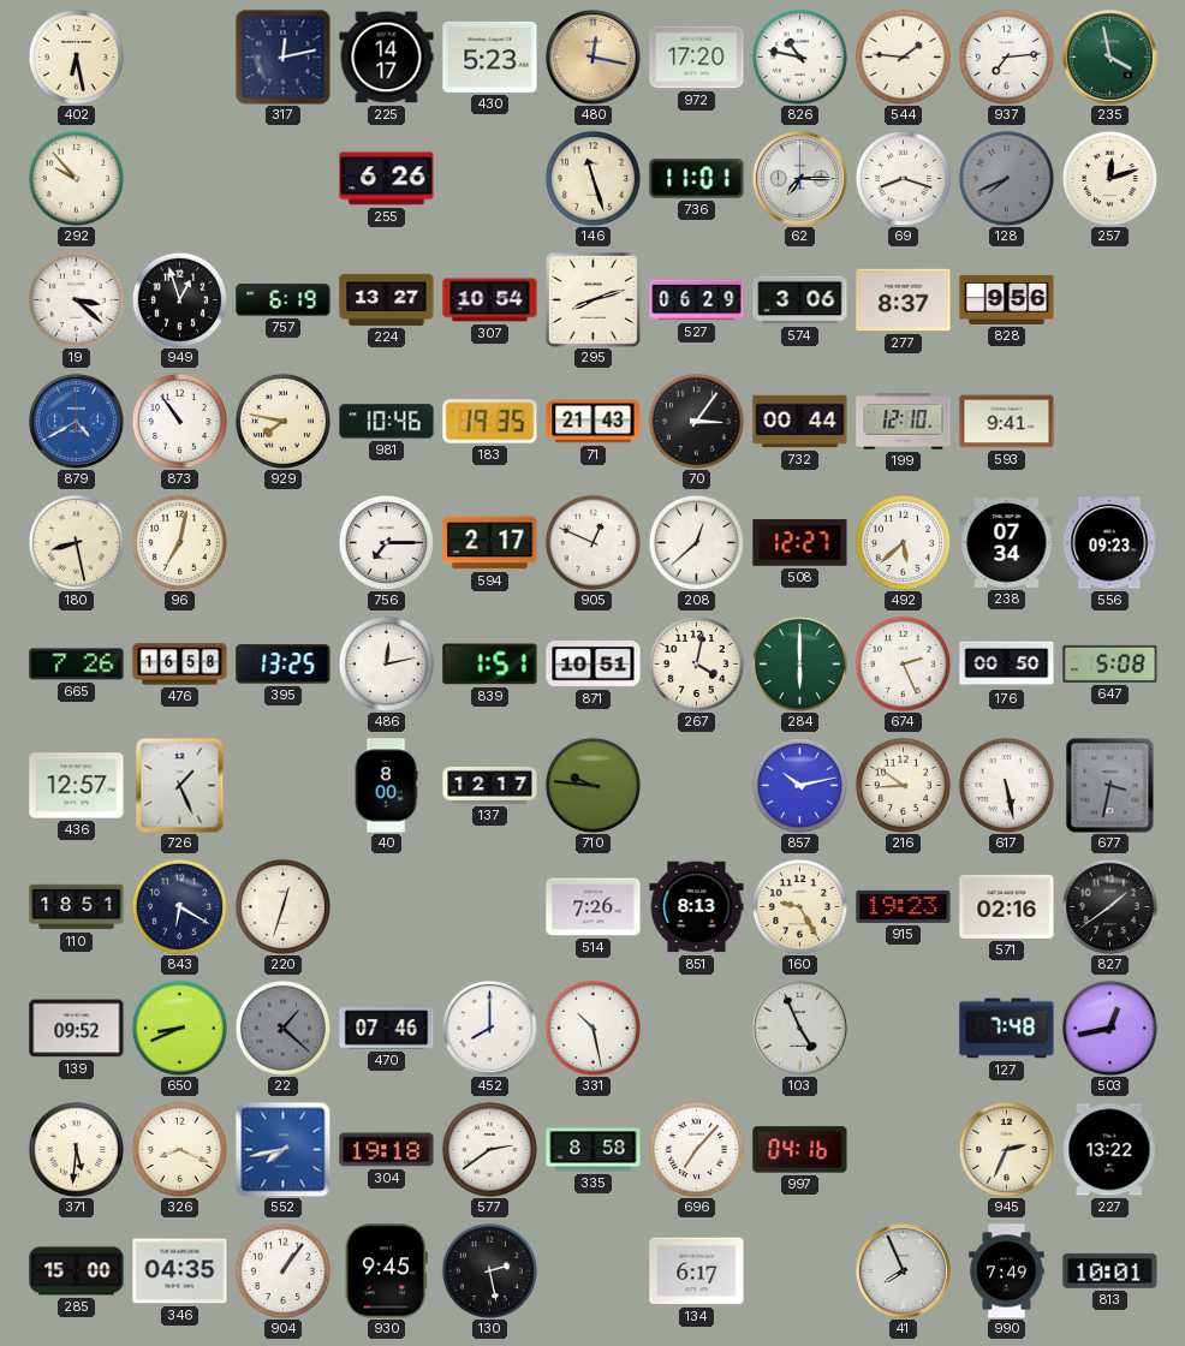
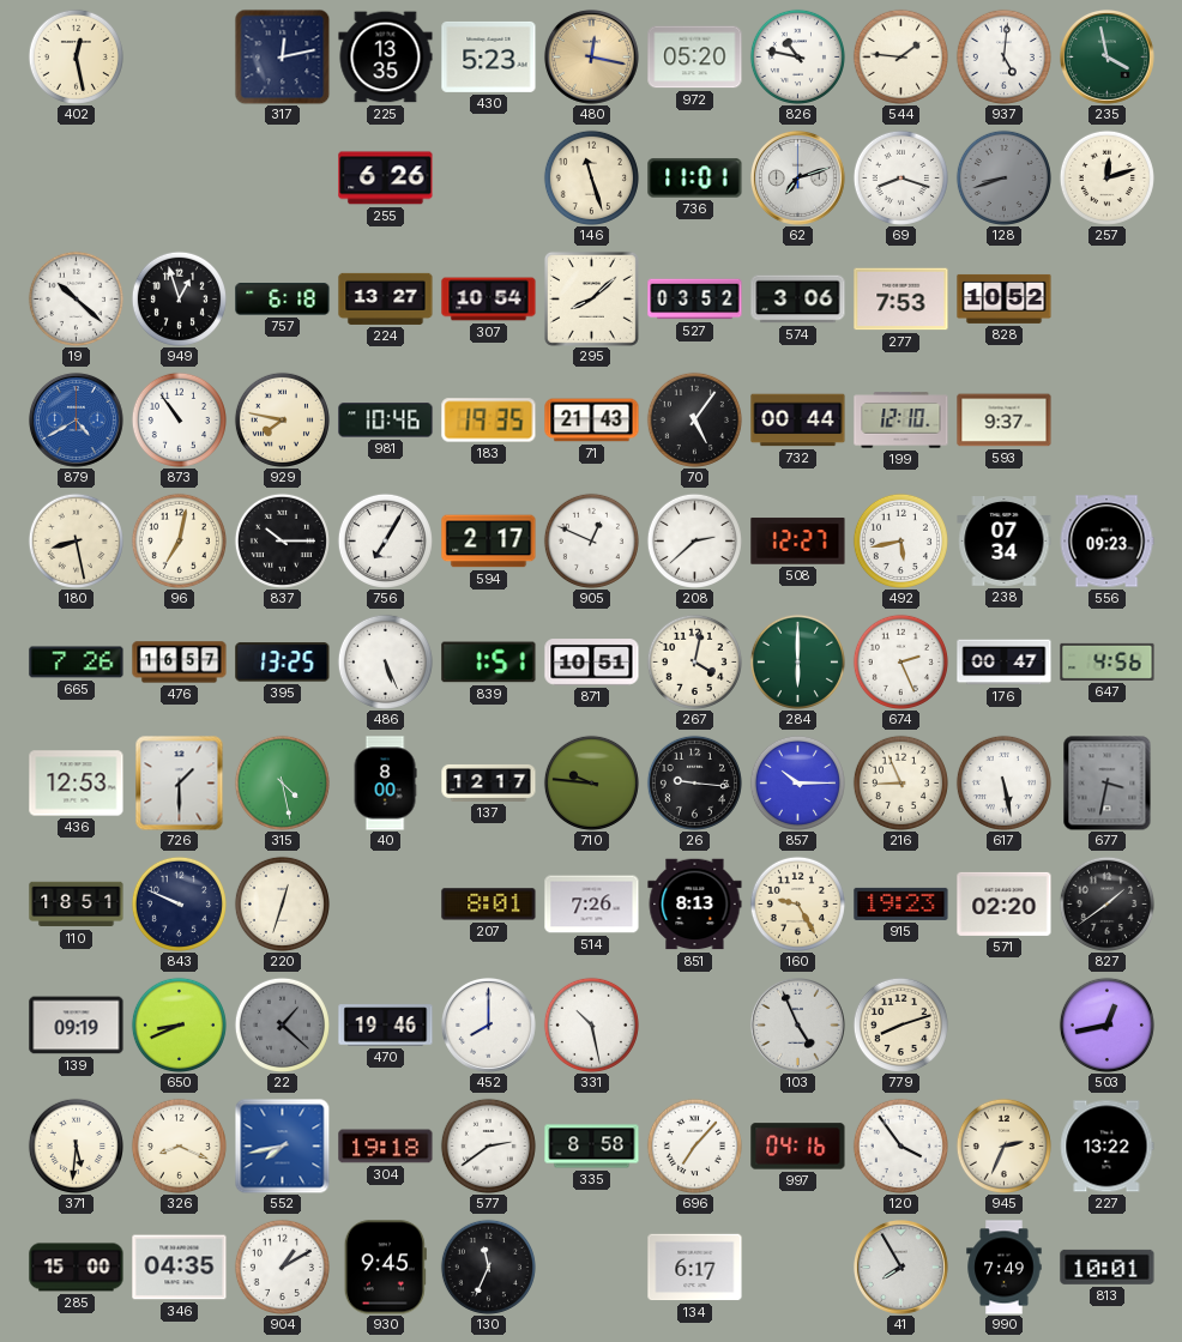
402: 6:28 -> 12:28 (76, 56)
225: 14:17 -> 13:35 (386, 58)
972: 17:20 -> 05:20 (695, 58)
937: 7:14 -> 5:01 (1003, 56)
292: 9:53 -> none (76, 178)
62: 7:15 -> 7:12 (797, 177)
128: 7:41 -> 8:42 (1003, 177)
19: 3:22 -> 10:22 (76, 298)
757: 6:19 -> 6:18 (283, 300)
295: 8:12 -> 8:08 (591, 298)
527: 06:29 -> 03:52 (695, 300)
277: 8:37 -> 7:53 (901, 300)
828: 9:56 -> 10:52 (1005, 298)
70: 3:06 -> 5:06 (694, 419)
593: 9:41 -> 9:37 (1005, 421)
837: none -> 10:15 (282, 540)
756: 7:15 -> 7:05 (385, 540)
208: 12:38 -> 2:38 (694, 540)
492: 5:38 -> 5:43 (900, 540)
476: 16:58 -> 16:57 (180, 663)
486: 12:13 -> 5:26 (385, 661)
176: 00:50 -> 00:47 (1005, 663)
647: 5:08 -> 4:56 (1108, 661)
436: 12:57 -> 12:53 (77, 784)
726: 1:26 -> 1:30 (180, 782)
315: none -> 4:28 (282, 782)
26: none -> 9:16 (694, 782)
857: 10:13 -> 10:15 (797, 782)
216: 8:51 -> 8:56 (900, 782)
843: 6:20 -> 9:49 (179, 903)
207: none -> 8:01 (489, 905)
571: 02:16 -> 02:20 (1005, 903)
139: 09:52 -> 09:19 (77, 1026)
470: 07:46 -> 19:46 (386, 1026)
779: none -> 8:12 (900, 1024)
127: 7:48 -> none (1007, 1029)
120: none -> 3:54 (900, 1145)
904: 1:06 -> 1:10 (282, 1267)
130: 2:28 -> 11:34 (488, 1267)
41: 7:56 -> 7:55 (900, 1267)
